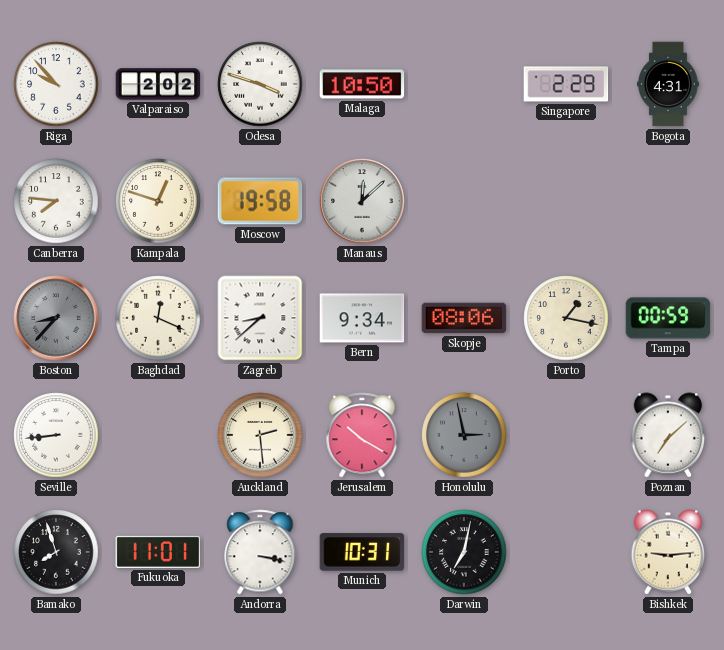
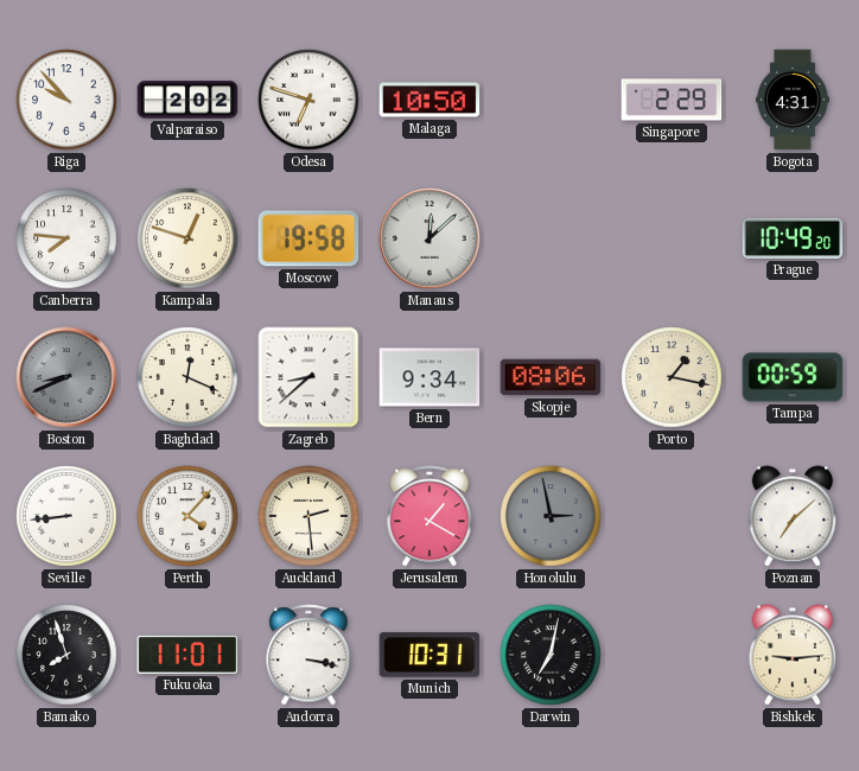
Odesa: 3:48 -> 6:48 (308, 100)
Prague: none -> 10:49 (793, 238)
Boston: 8:37 -> 8:41 (66, 377)
Perth: none -> 4:07 (187, 516)
Jerusalem: 10:20 -> 1:20 (430, 516)
